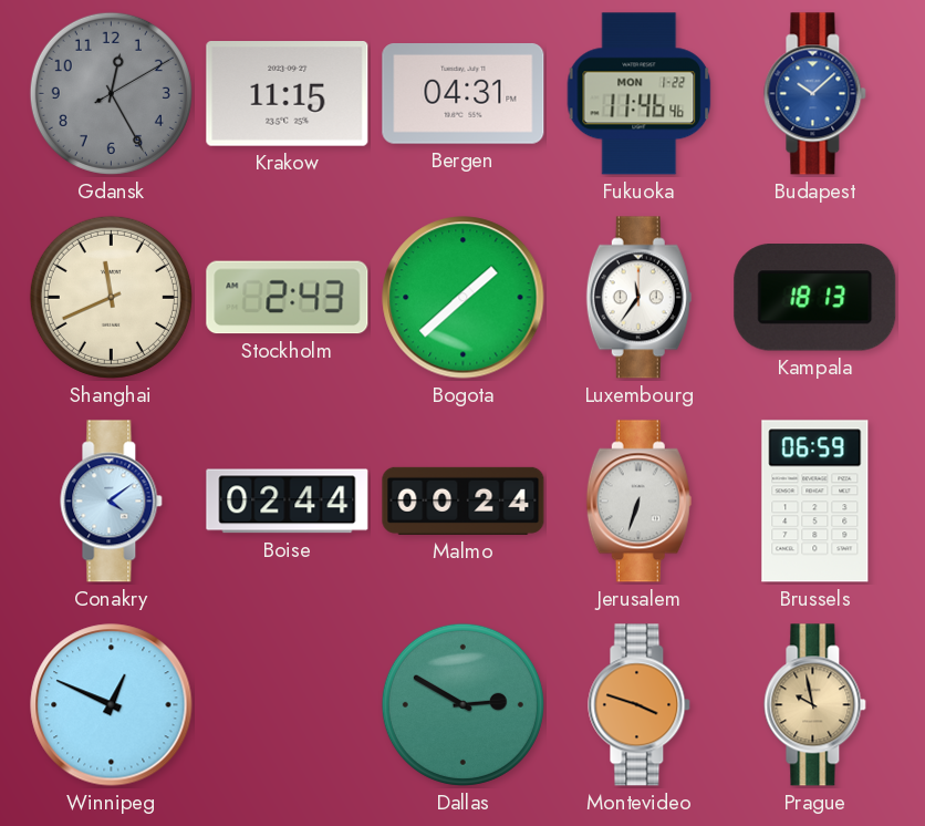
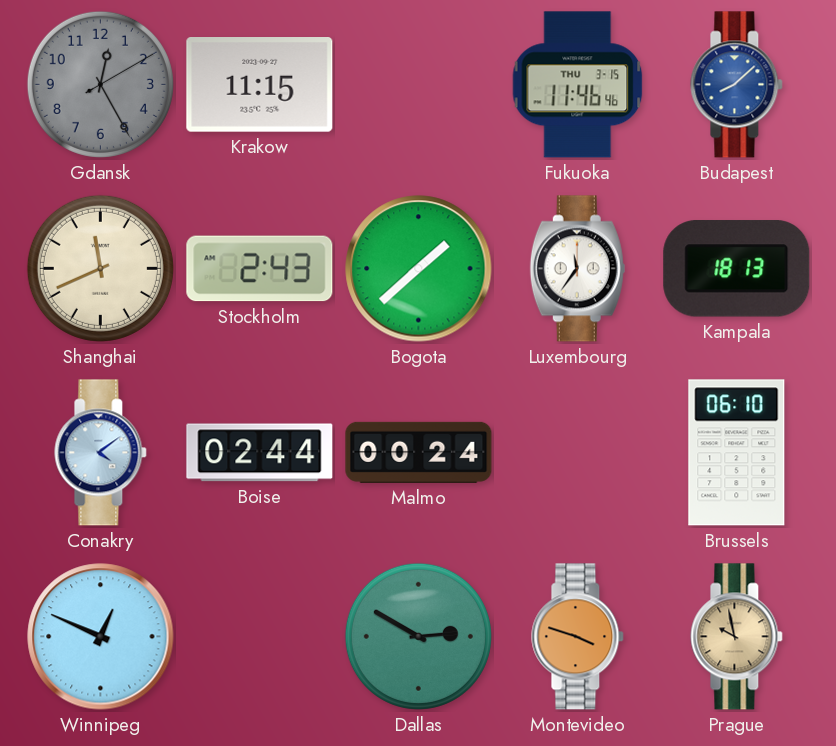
Bergen: 04:31 -> none (464, 94)
Fukuoka date: MON 1-22 -> THU 3-15 (578, 85)
Budapest: 10:08 -> 8:08 (737, 85)
Jerusalem: 6:33 -> none (638, 502)
Brussels: 06:59 -> 06:10 (737, 453)
